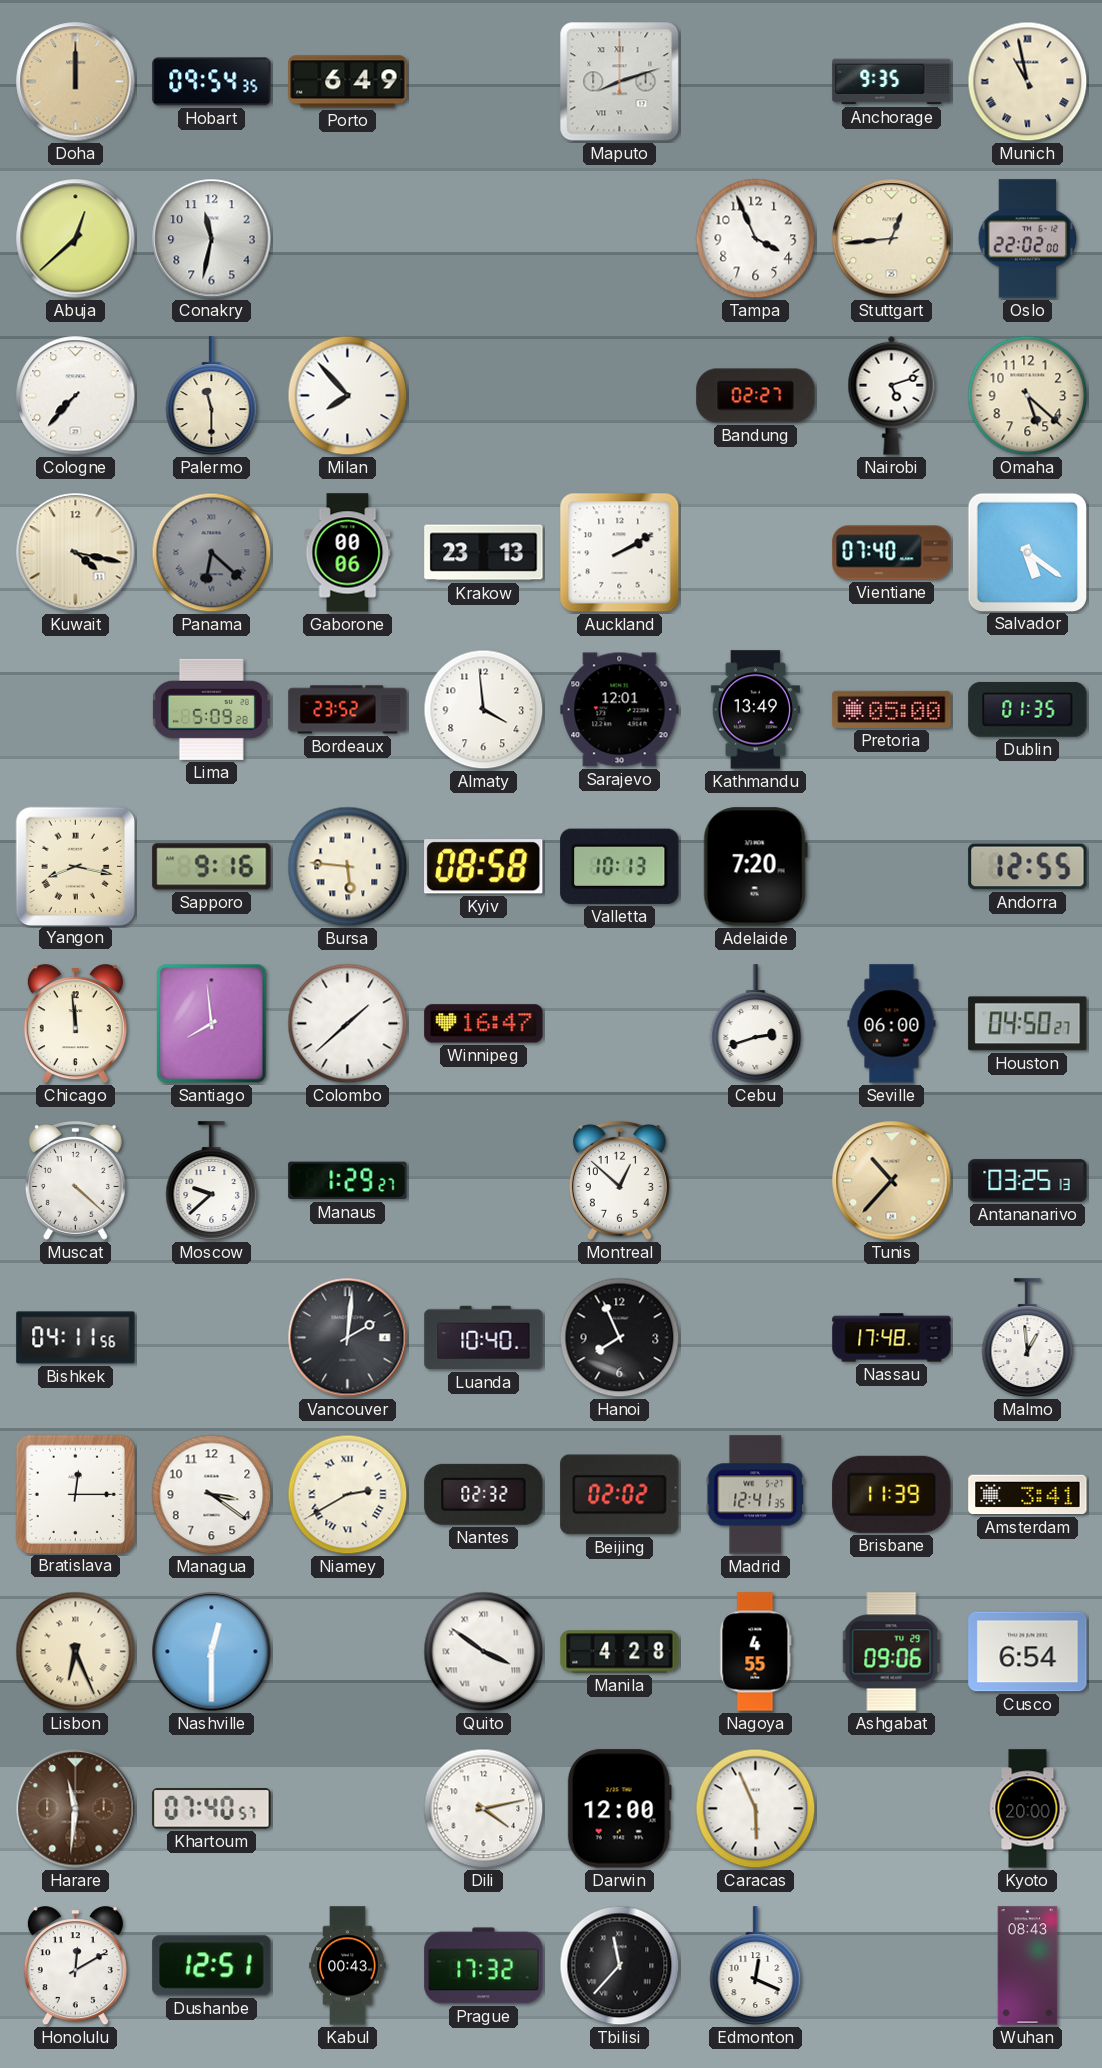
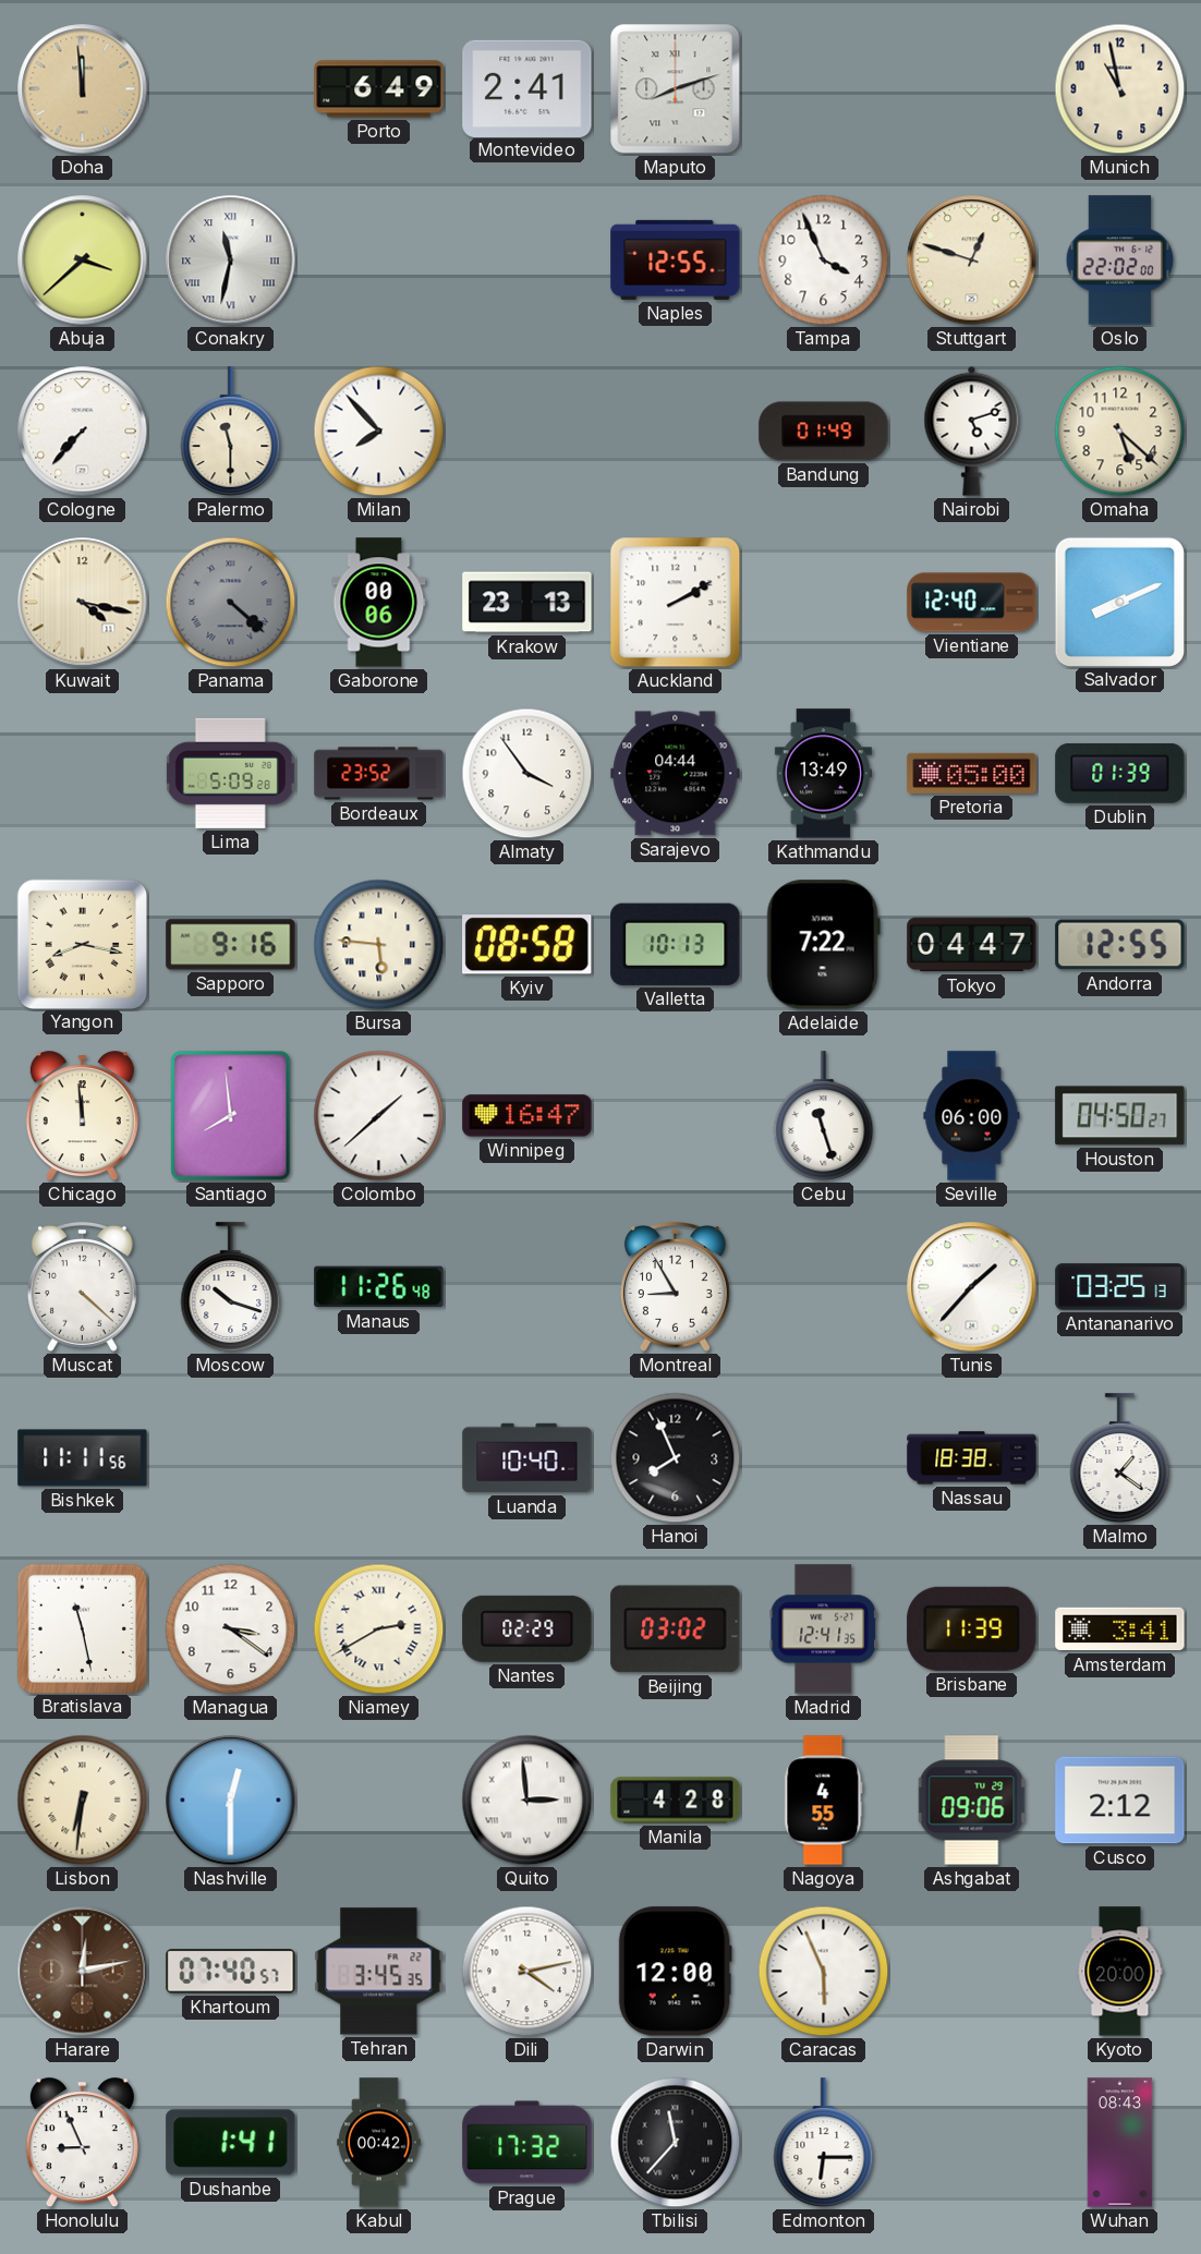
Doha: 12:00 -> 11:59 (83, 89)
Hobart: 09:54 -> none (212, 82)
Montevideo: none -> 2:41 (527, 88)
Anchorage: 9:35 -> none (892, 82)
Munich numerals: Roman -> Arabic (1120, 89)
Abuja: 12:38 -> 3:38 (83, 260)
Conakry numerals: Arabic -> Roman (231, 260)
Naples: none -> 12:55 (676, 259)
Stuttgart: 12:44 -> 12:48 (972, 260)
Bandung: 02:27 -> 01:49 (824, 432)
Panama: 6:22 -> 4:22 (231, 603)
Vientiane: 07:40 -> 12:40 (972, 603)
Salvador: 5:21 -> 8:11 (1119, 602)
Almaty: 3:59 -> 3:54 (527, 774)
Sarajevo: 12:01 -> 04:44 (676, 774)
Dublin: 01:35 -> 01:39 (1120, 774)
Adelaide: 7:20 -> 7:22 (823, 945)
Tokyo: none -> 04:47 (972, 945)
Cebu: 2:42 -> 11:27 (824, 1116)
Moscow: 9:38 -> 10:18 (231, 1287)
Manaus: 1:29 -> 11:26 (379, 1287)
Montreal: 12:52 -> 8:55 (675, 1287)
Tunis: 10:37 -> 1:37 (972, 1287)
Tunis dial: champagne -> white (972, 1287)
Bishkek: 04:11 -> 11:11 (83, 1458)
Vancouver: 2:01 -> none (348, 1338)
Nassau: 17:48 -> 18:38 (972, 1458)
Malmo: 12:59 -> 1:21 (1120, 1458)
Bratislava: 12:15 -> 11:28 (82, 1628)
Nantes: 02:32 -> 02:29 (527, 1628)
Beijing: 02:02 -> 03:02 (676, 1629)
Lisbon: 6:26 -> 6:31 (83, 1801)
Quito: 3:51 -> 2:59 (527, 1801)
Cusco: 6:54 -> 2:12 (1120, 1801)
Harare: 11:31 -> 12:13 (83, 1972)
Tehran: none -> 3:45 (379, 1972)
Honolulu: 12:10 -> 8:56 (82, 2143)
Dushanbe: 12:51 -> 1:41 (231, 2143)
Kabul: 00:43 -> 00:42 (379, 2143)
Edmonton: 12:19 -> 6:15 (824, 2143)
